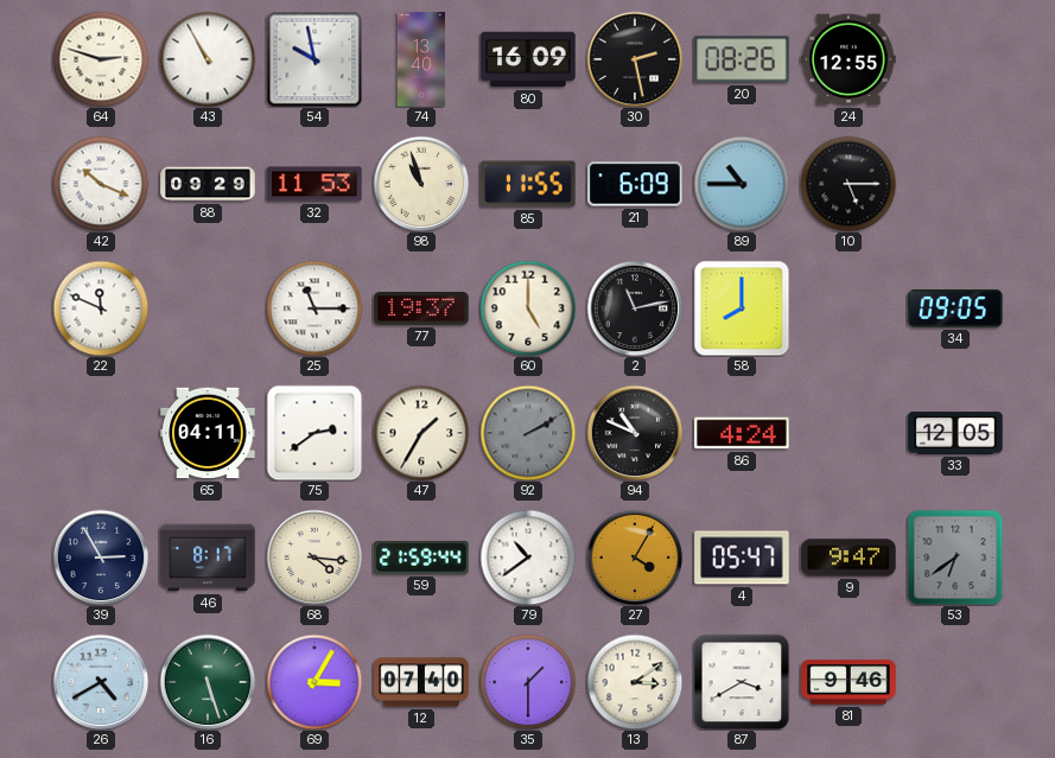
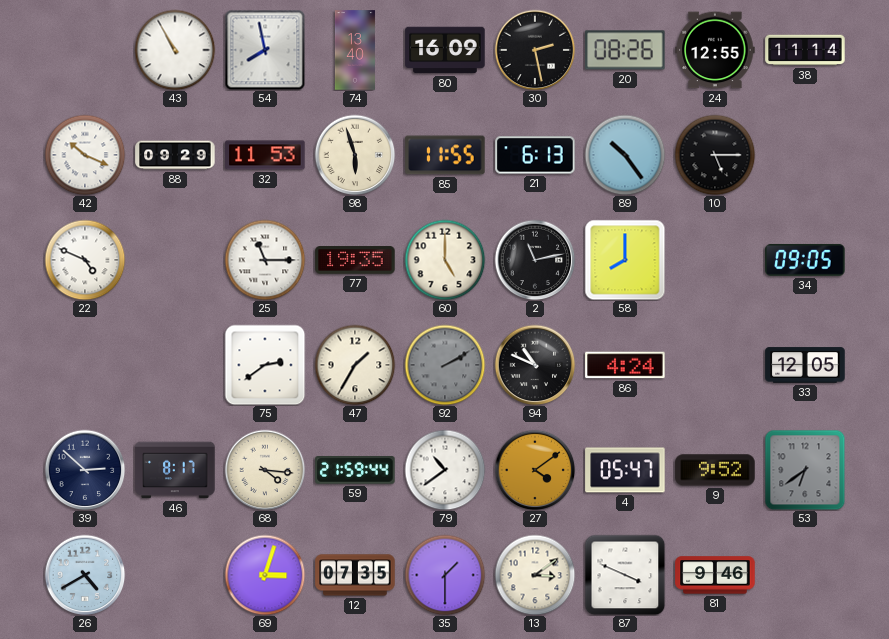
64: 2:48 -> none (101, 59)
54: 9:58 -> 7:58 (265, 50)
38: none -> 11:14 (805, 50)
98: 10:57 -> 5:57 (355, 155)
21: 6:09 -> 6:13 (535, 155)
89: 10:45 -> 10:24 (625, 155)
22: 11:49 -> 4:49 (85, 260)
77: 19:37 -> 19:35 (355, 260)
65: 04:11 -> none (208, 433)
39: 2:55 -> 2:52 (85, 470)
27: 4:05 -> 4:09 (535, 470)
9: 9:47 -> 9:52 (715, 470)
16: 5:27 -> none (208, 682)
69: 3:05 -> 3:03 (265, 575)
12: 07:40 -> 07:35 (355, 575)
87: 3:40 -> 3:49 (625, 575)
